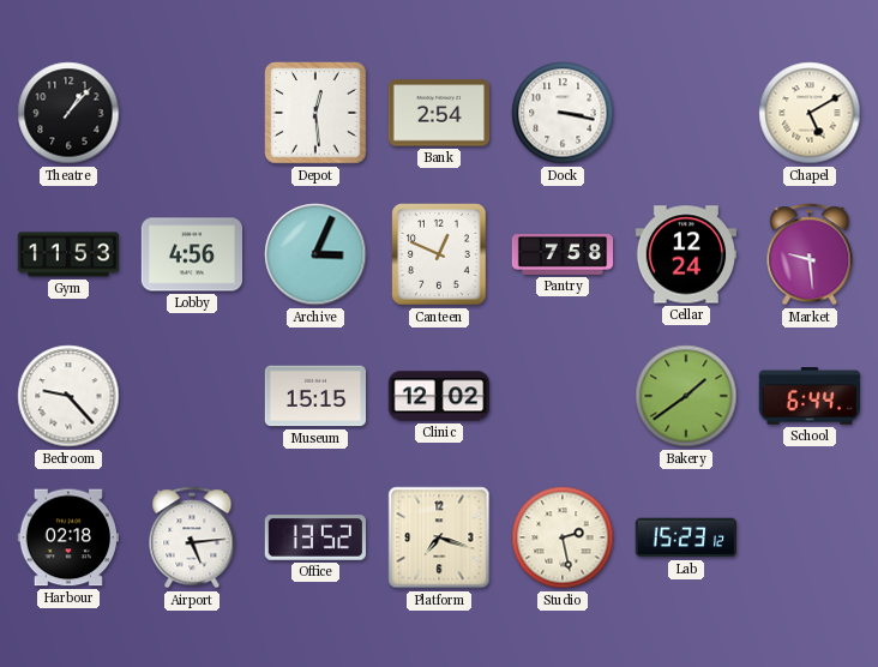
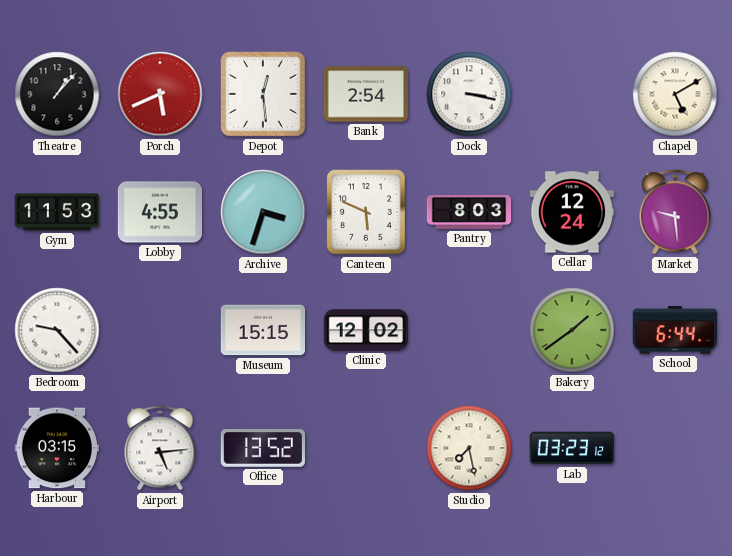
Porch: none -> 5:41 (160, 94)
Lobby: 4:56 -> 4:55 (159, 212)
Archive: 3:04 -> 3:33 (263, 212)
Canteen: 12:49 -> 5:49 (366, 212)
Pantry: 7:58 -> 8:03 (469, 213)
Harbour: 02:18 -> 03:15 (56, 448)
Platform: 7:18 -> none (439, 537)
Studio: 2:28 -> 7:28 (469, 448)
Lab: 15:23 -> 03:23 (571, 448)
